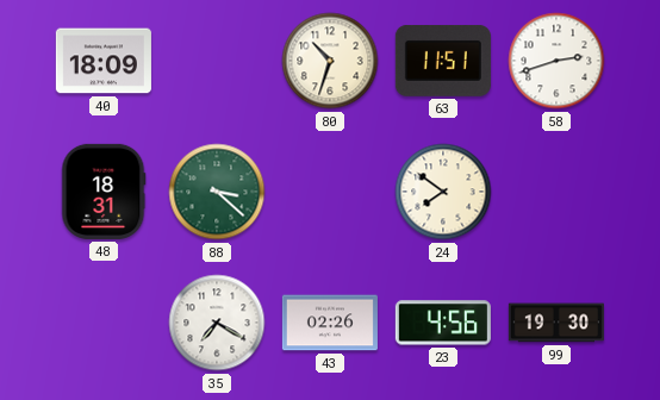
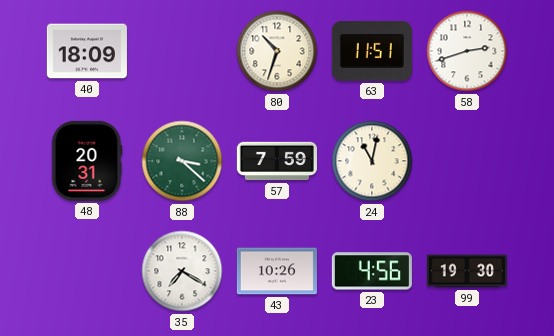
48: 18:31 -> 20:31 (87, 161)
57: none -> 7:59 (277, 161)
24: 7:51 -> 11:02 (372, 161)
43: 02:26 -> 10:26 (277, 271)
